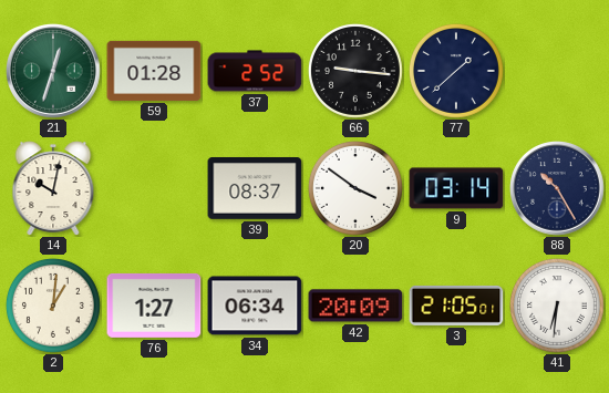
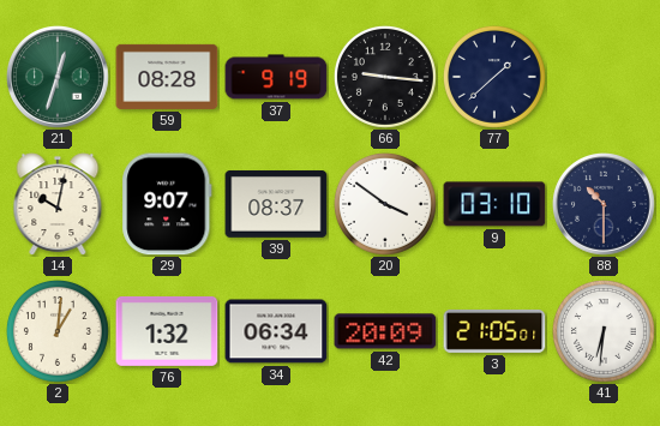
59: 01:28 -> 08:28 (167, 77)
37: 2:52 -> 9:19 (276, 77)
29: none -> 9:07 (167, 204)
9: 03:14 -> 03:10 (494, 204)
88: 10:25 -> 10:30 (605, 205)
76: 1:27 -> 1:32 (167, 331)
